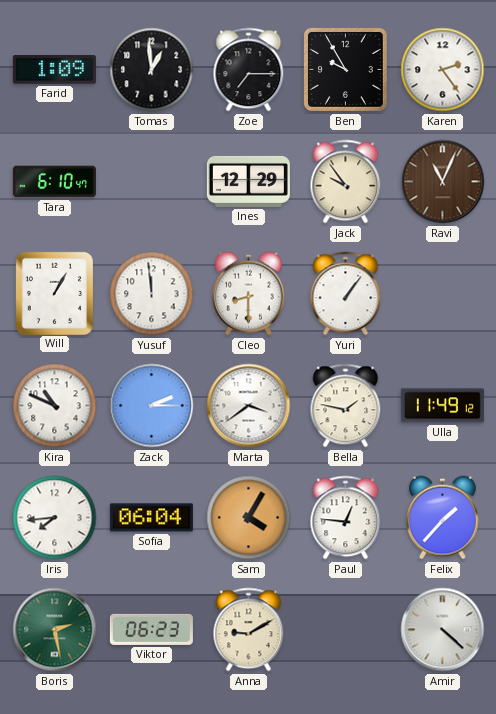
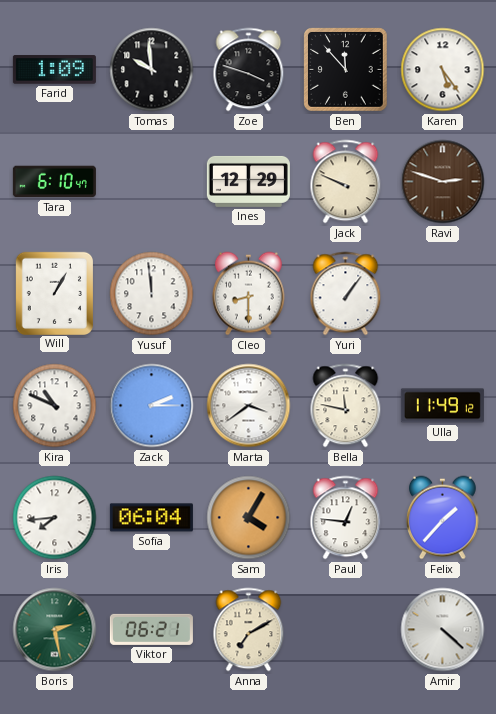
Tomas: 12:59 -> 9:59 (152, 70)
Zoe: 7:15 -> 3:48 (249, 70)
Ben: 9:55 -> 11:53 (346, 70)
Karen: 2:24 -> 5:24 (443, 70)
Jack: 9:54 -> 9:49 (346, 182)
Ravi: 11:04 -> 2:48 (443, 182)
Bella: 1:47 -> 11:47 (346, 406)
Viktor: 06:23 -> 06:21 (151, 629)
Anna: 9:10 -> 7:10 (249, 630)
